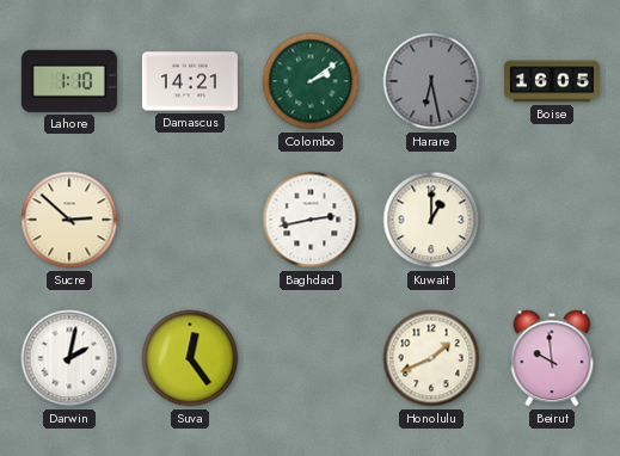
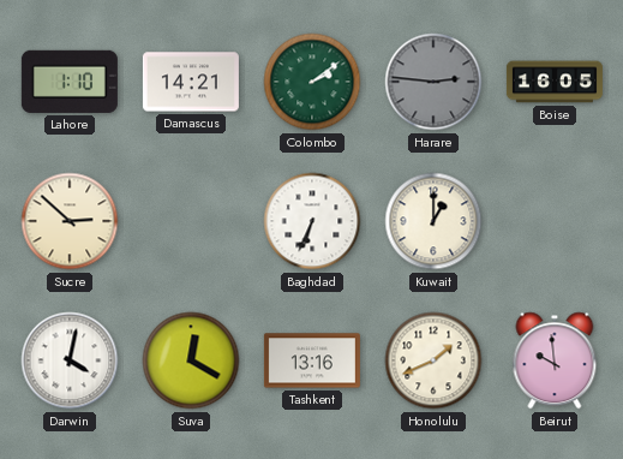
Harare: 6:28 -> 2:46 (433, 82)
Baghdad: 2:43 -> 6:34 (312, 221)
Darwin: 2:02 -> 4:02 (70, 360)
Suva: 12:24 -> 12:20 (191, 360)
Tashkent: none -> 13:16 (312, 360)
